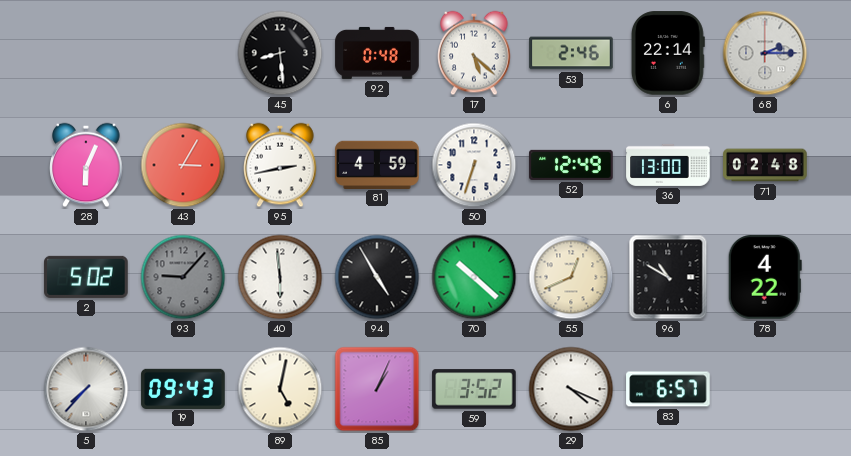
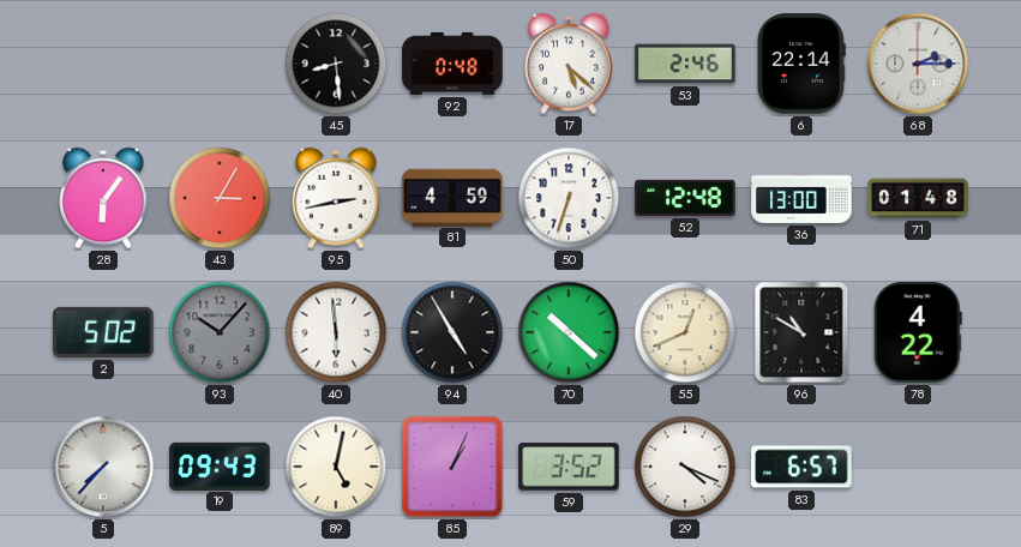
28: 6:04 -> 6:06 (103, 198)
52: 12:49 -> 12:48 (685, 198)
71: 02:48 -> 01:48 (918, 198)
93: 9:07 -> 10:07 (220, 332)
